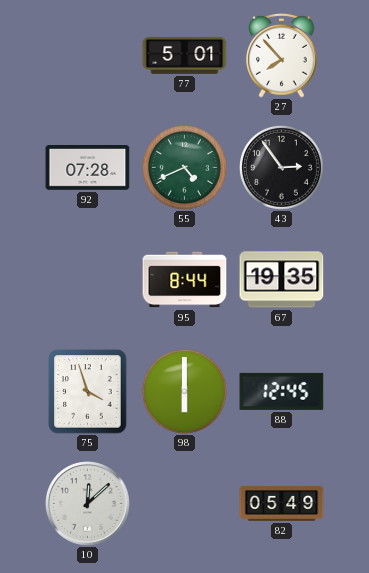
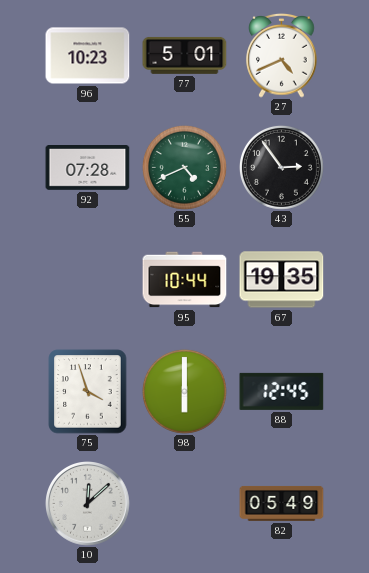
96: none -> 10:23 (88, 56)
27: 7:53 -> 4:41 (282, 55)
95: 8:44 -> 10:44 (185, 280)
